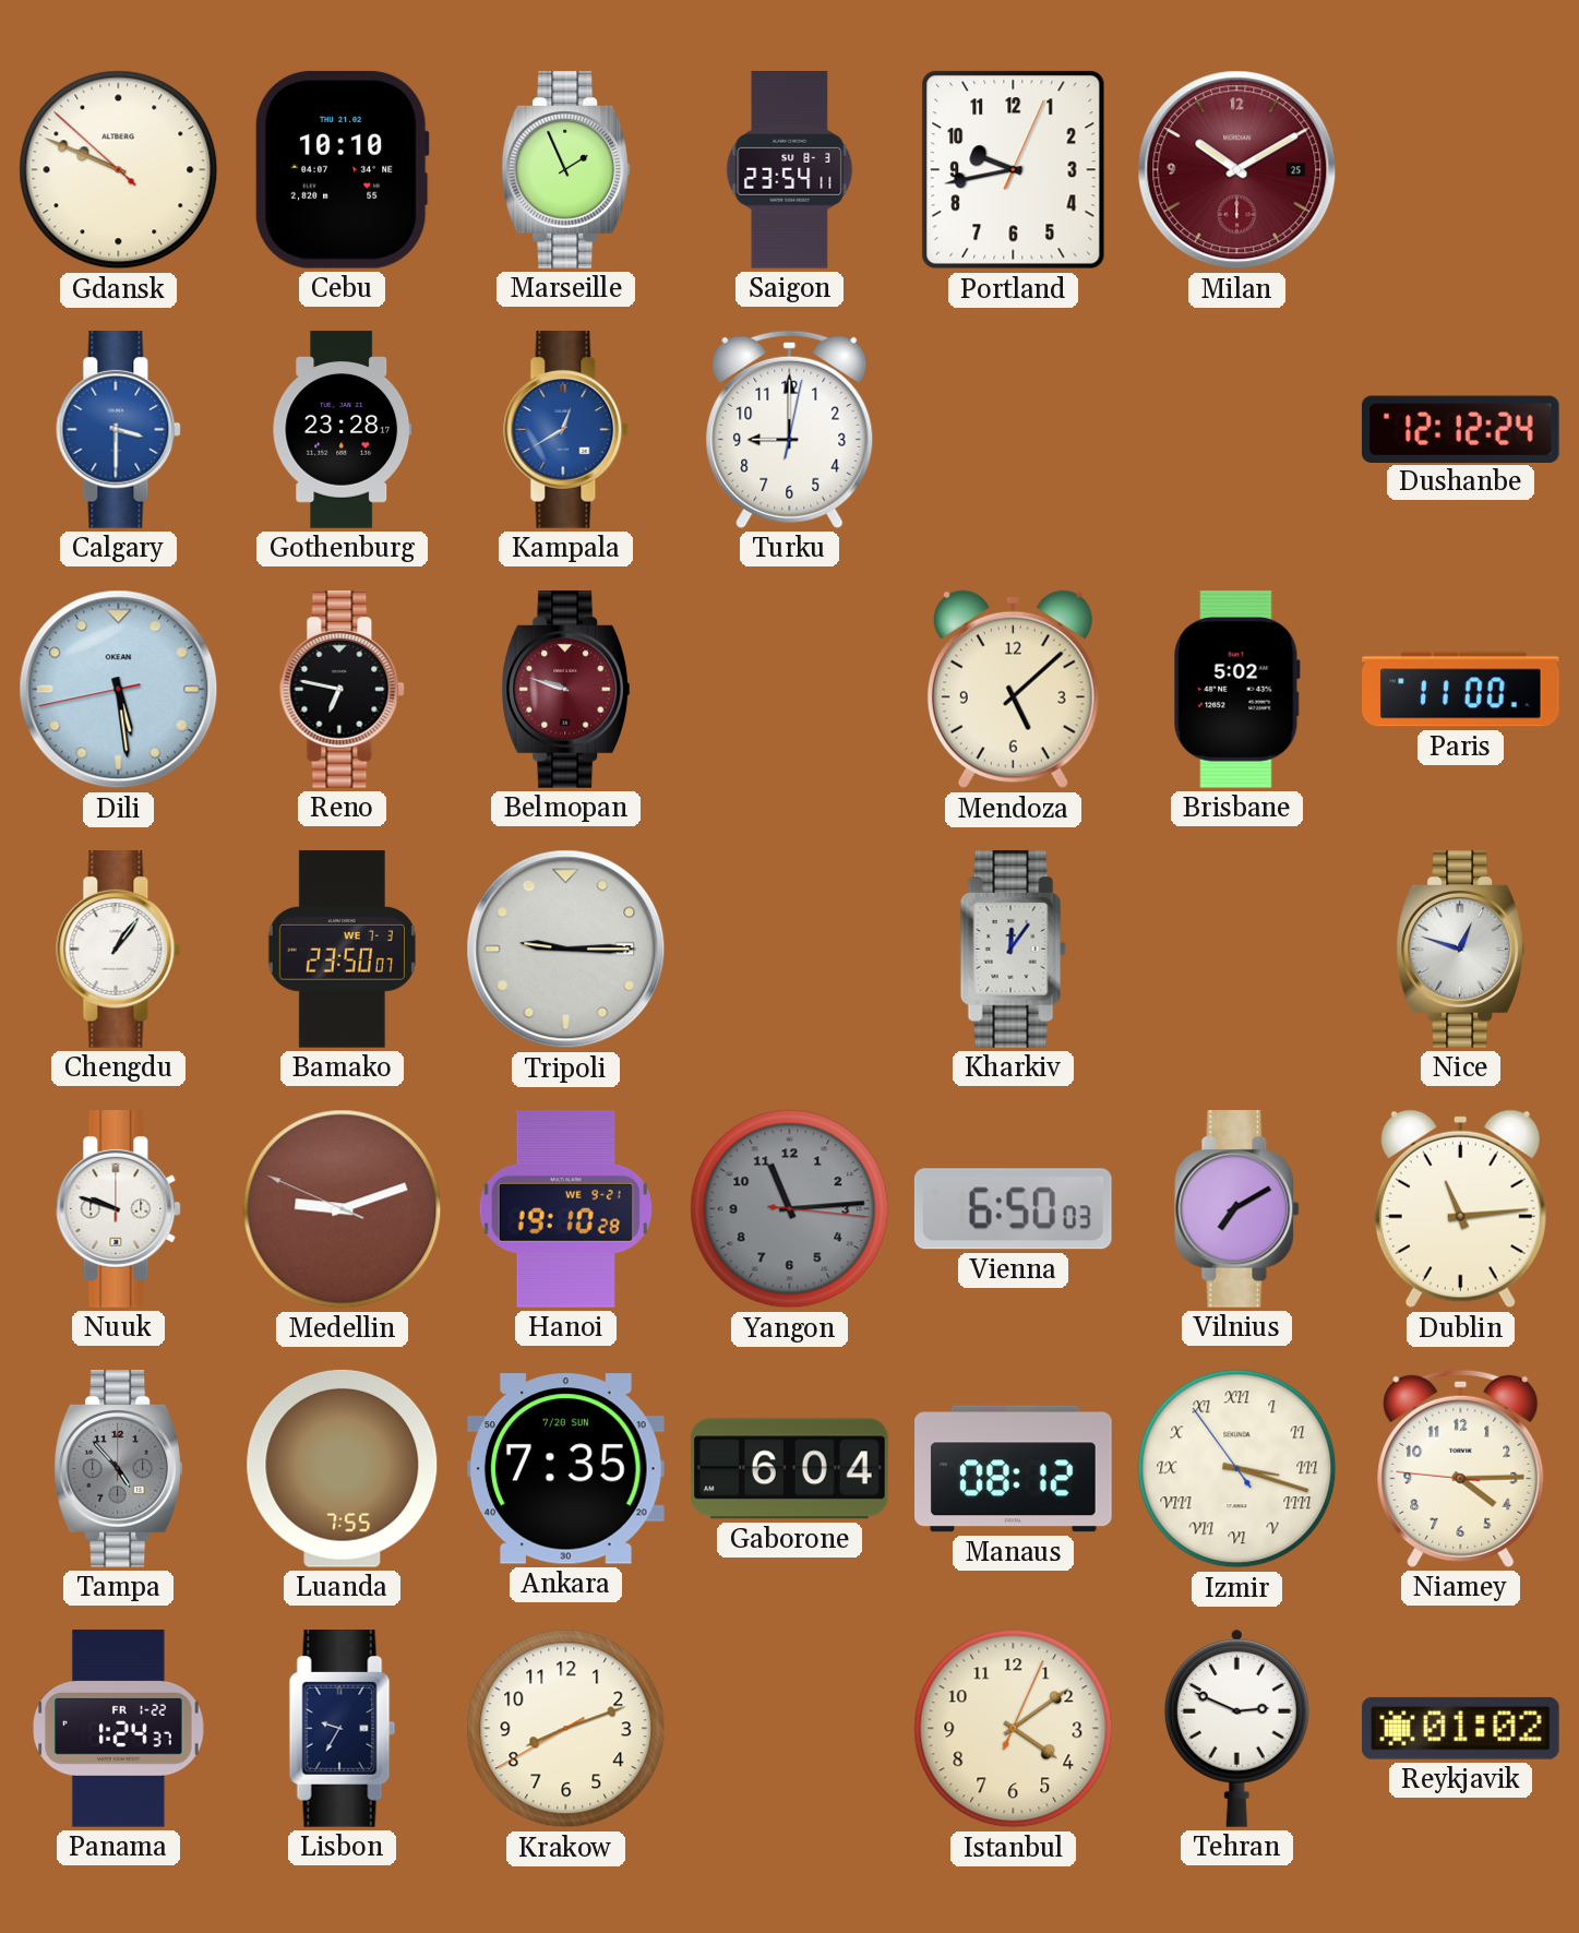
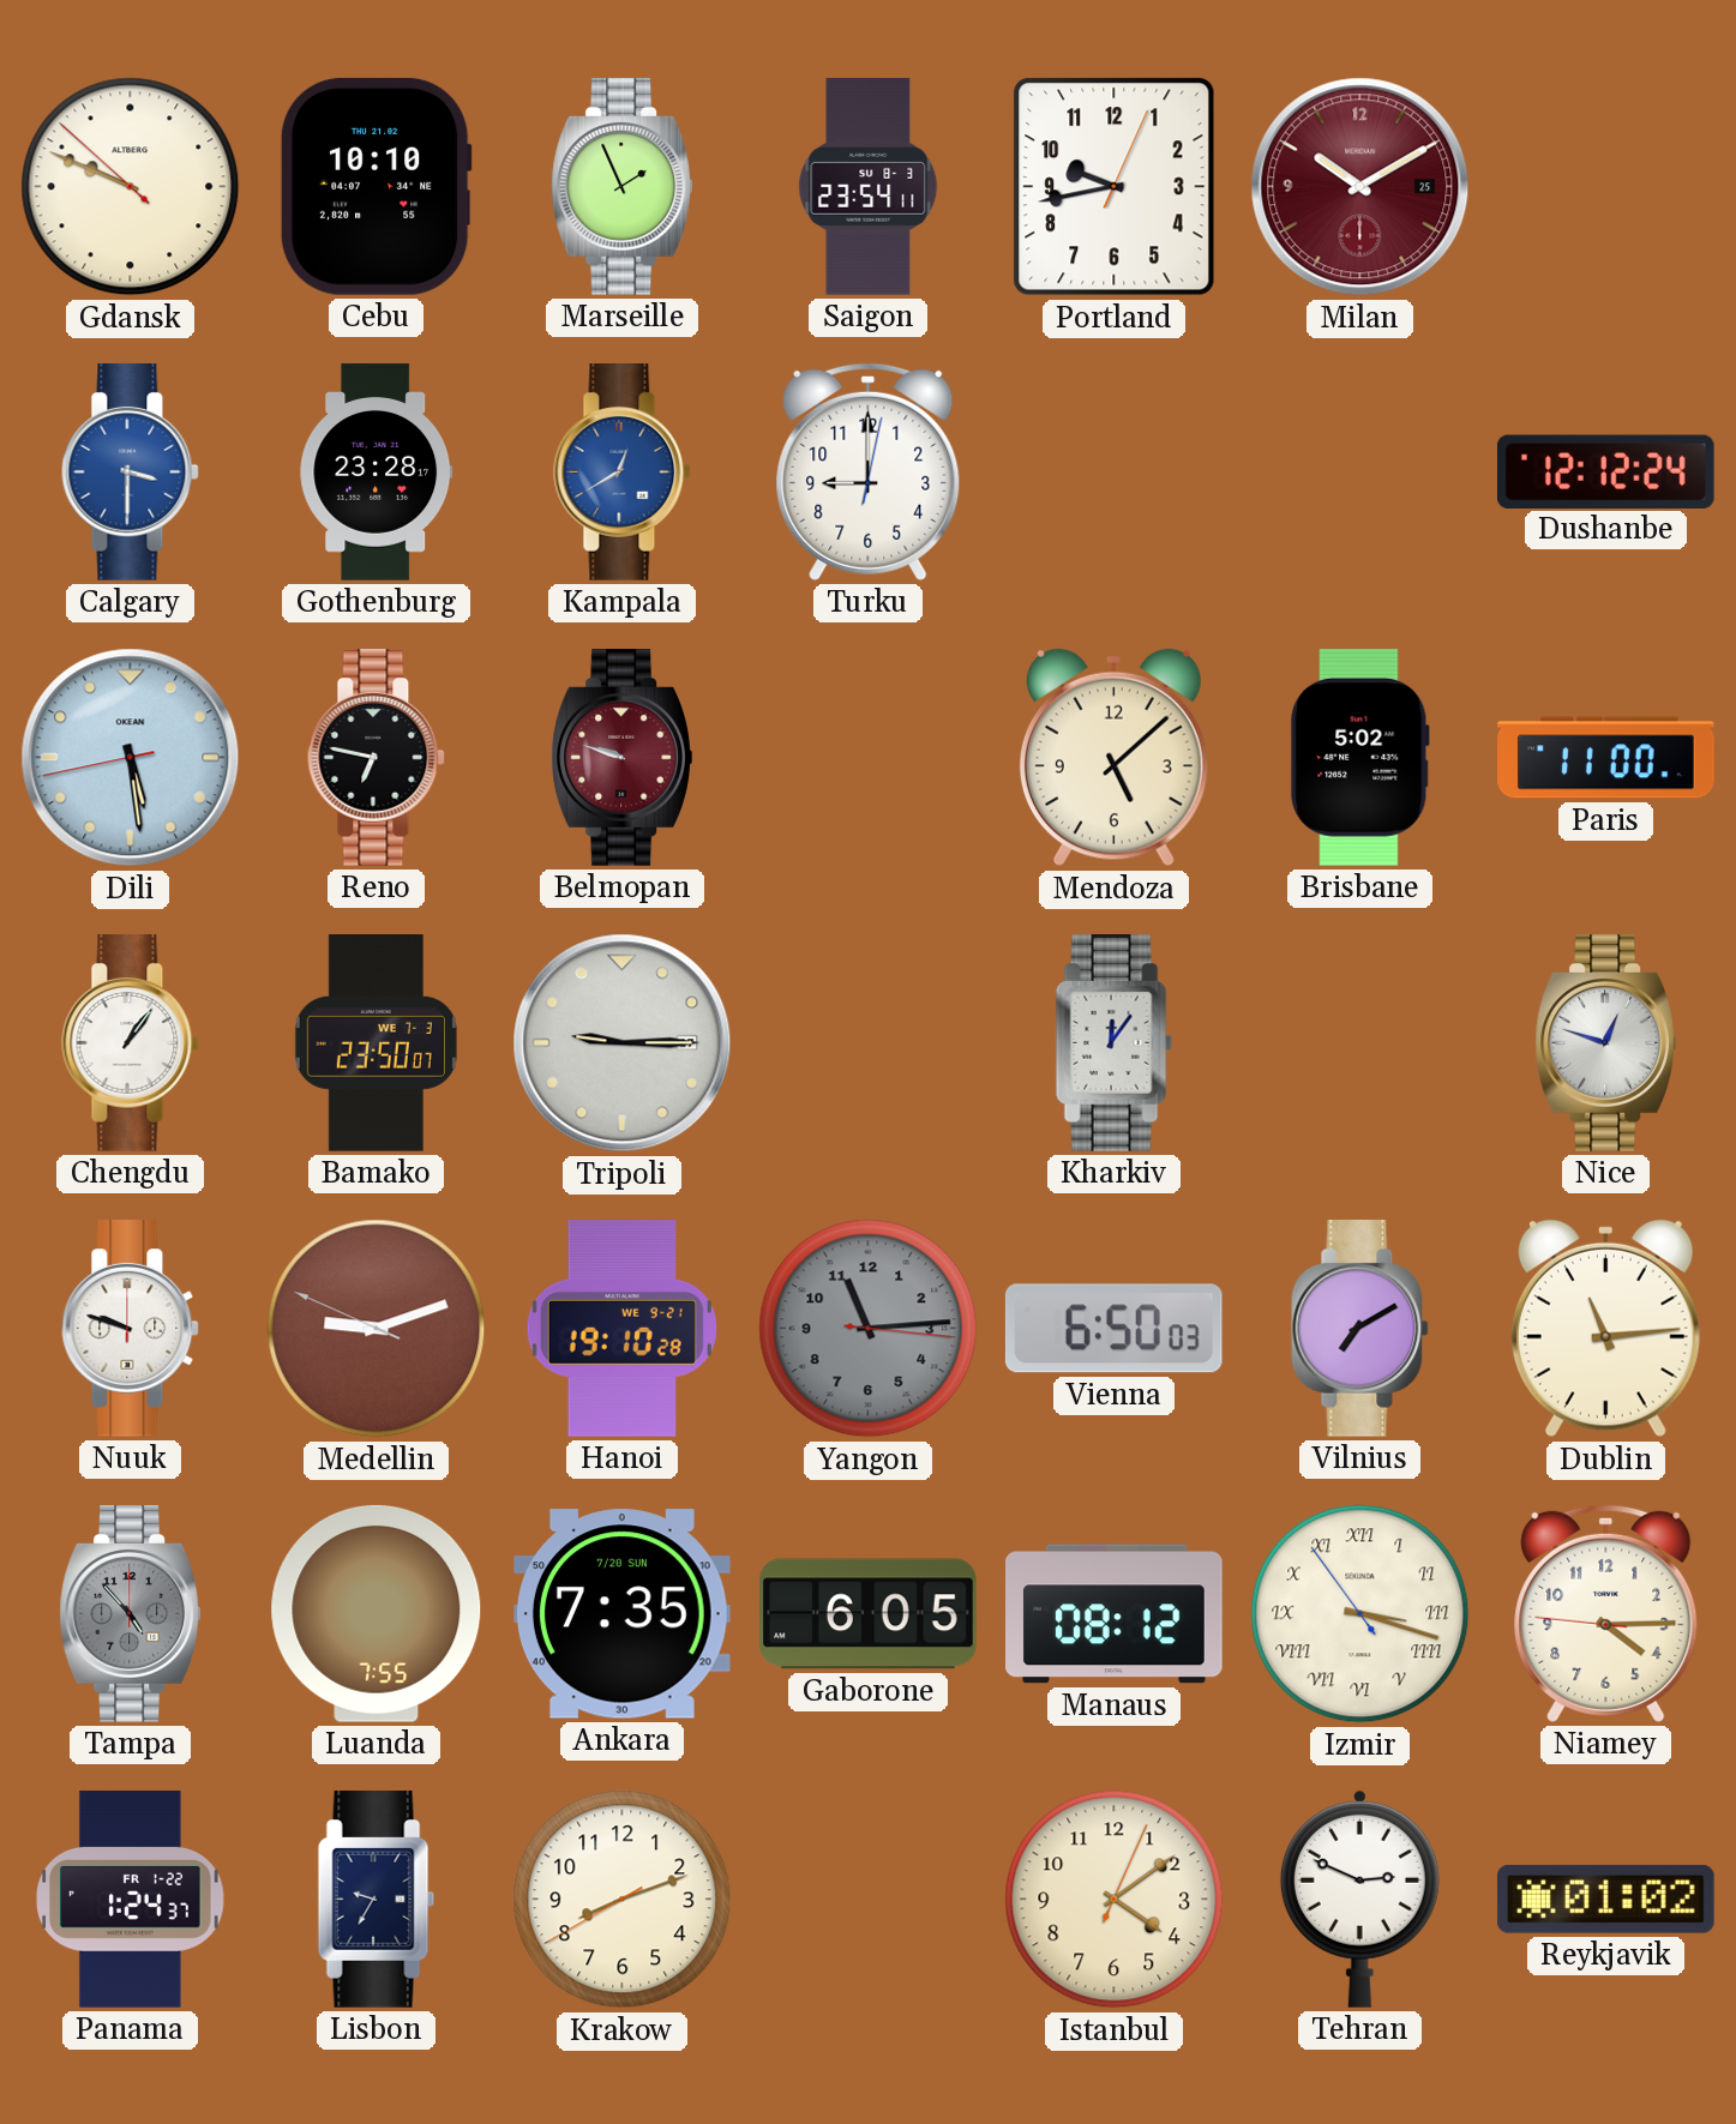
Gaborone: 6:04 -> 6:05 (869, 1614)
